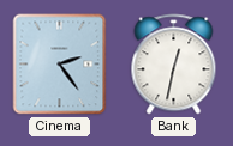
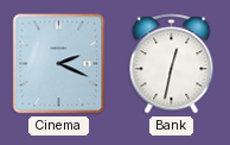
Cinema: 2:24 -> 2:19 (59, 64)
